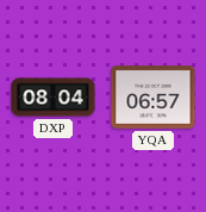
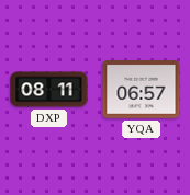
DXP: 08:04 -> 08:11 (49, 90)
